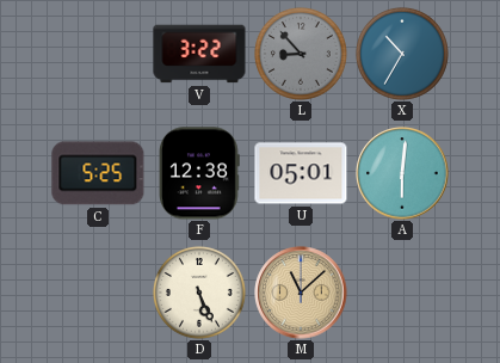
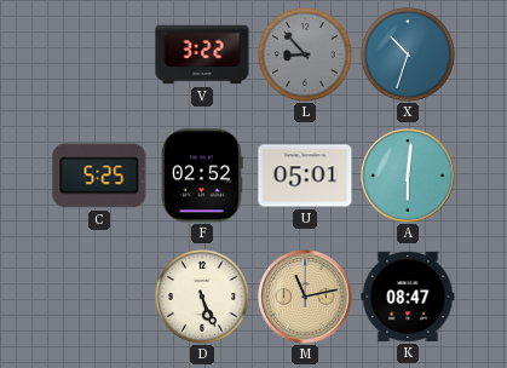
X: 10:35 -> 10:33 (408, 54)
F: 12:38 -> 02:52 (203, 176)
M: 11:08 -> 11:13 (305, 297)
K: none -> 08:47 (408, 297)
